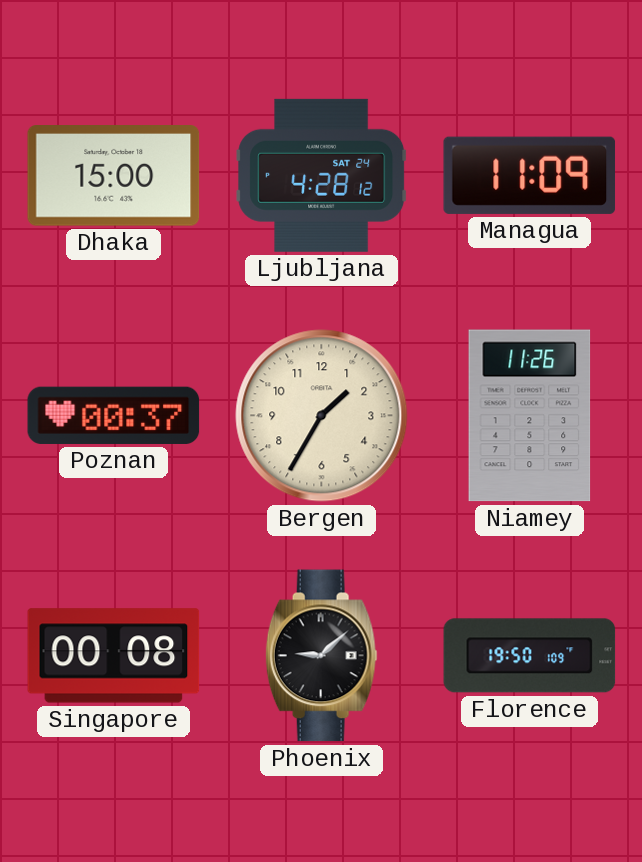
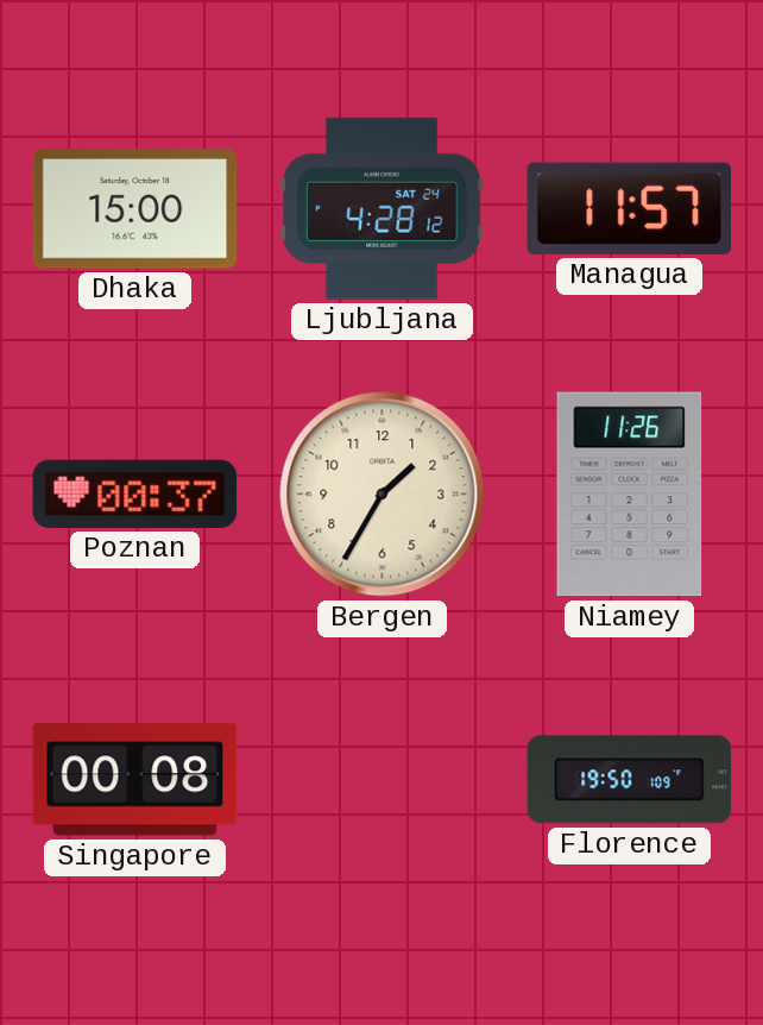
Managua: 11:09 -> 11:57 (630, 208)
Phoenix: 9:08 -> none (321, 656)
